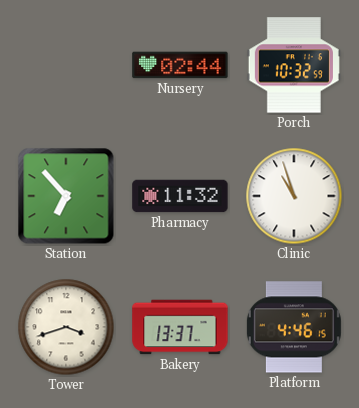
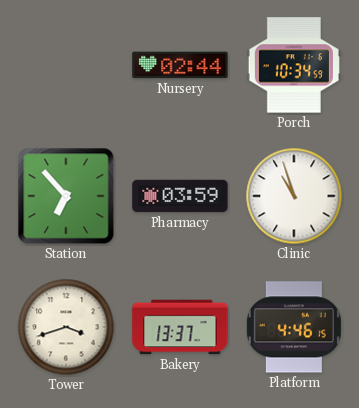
Porch: 10:32 -> 10:34 (294, 65)
Pharmacy: 11:32 -> 03:59 (180, 196)
